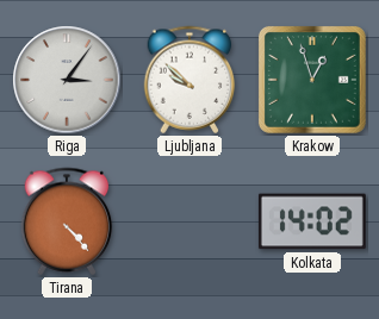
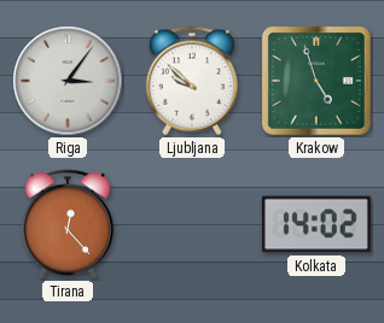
Krakow: 12:57 -> 4:57 (316, 81)
Tirana: 4:23 -> 12:23 (68, 224)
